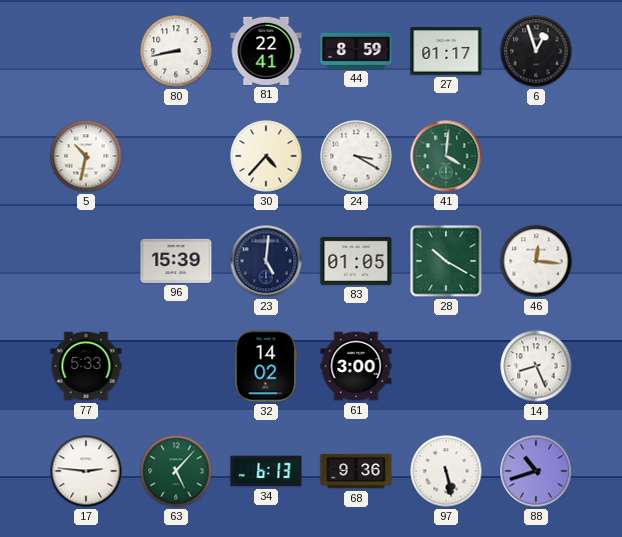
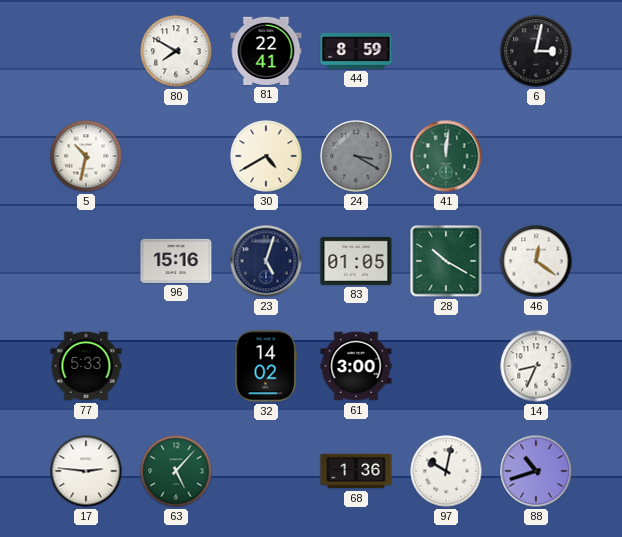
80: 8:43 -> 7:50 (176, 51)
27: 01:17 -> none (446, 51)
6: 12:57 -> 3:02 (536, 51)
30: 4:37 -> 4:40 (266, 156)
24 dial: white -> grey (356, 156)
41: 4:01 -> 12:01 (446, 156)
96: 15:39 -> 15:16 (176, 261)
23: 5:01 -> 5:03 (266, 261)
46: 12:16 -> 12:21 (536, 261)
14: 8:26 -> 8:34 (536, 366)
34: 6:13 -> none (266, 471)
68: 9:36 -> 1:36 (356, 471)
97: 5:28 -> 10:02 (446, 471)
